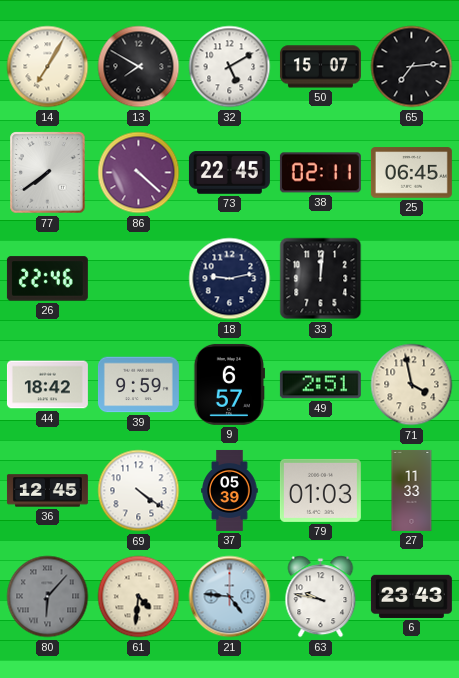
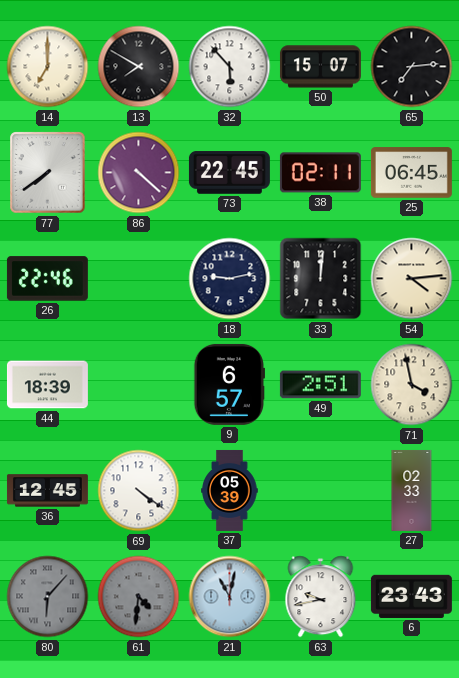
14: 7:05 -> 7:00 (48, 67)
32: 5:10 -> 5:53 (230, 67)
54: none -> 4:14 (412, 279)
44: 18:42 -> 18:39 (47, 385)
39: 9:59 -> none (138, 385)
79: 01:03 -> none (320, 490)
27: 11:33 -> 02:33 (412, 490)
61 dial: cream -> grey (139, 597)
21: 4:46 -> 11:02 (230, 597)
63: 9:47 -> 9:43 (321, 597)
